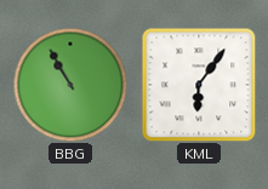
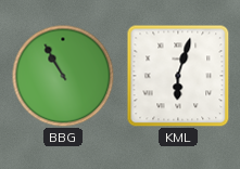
KML: 6:06 -> 6:03 (178, 76)
